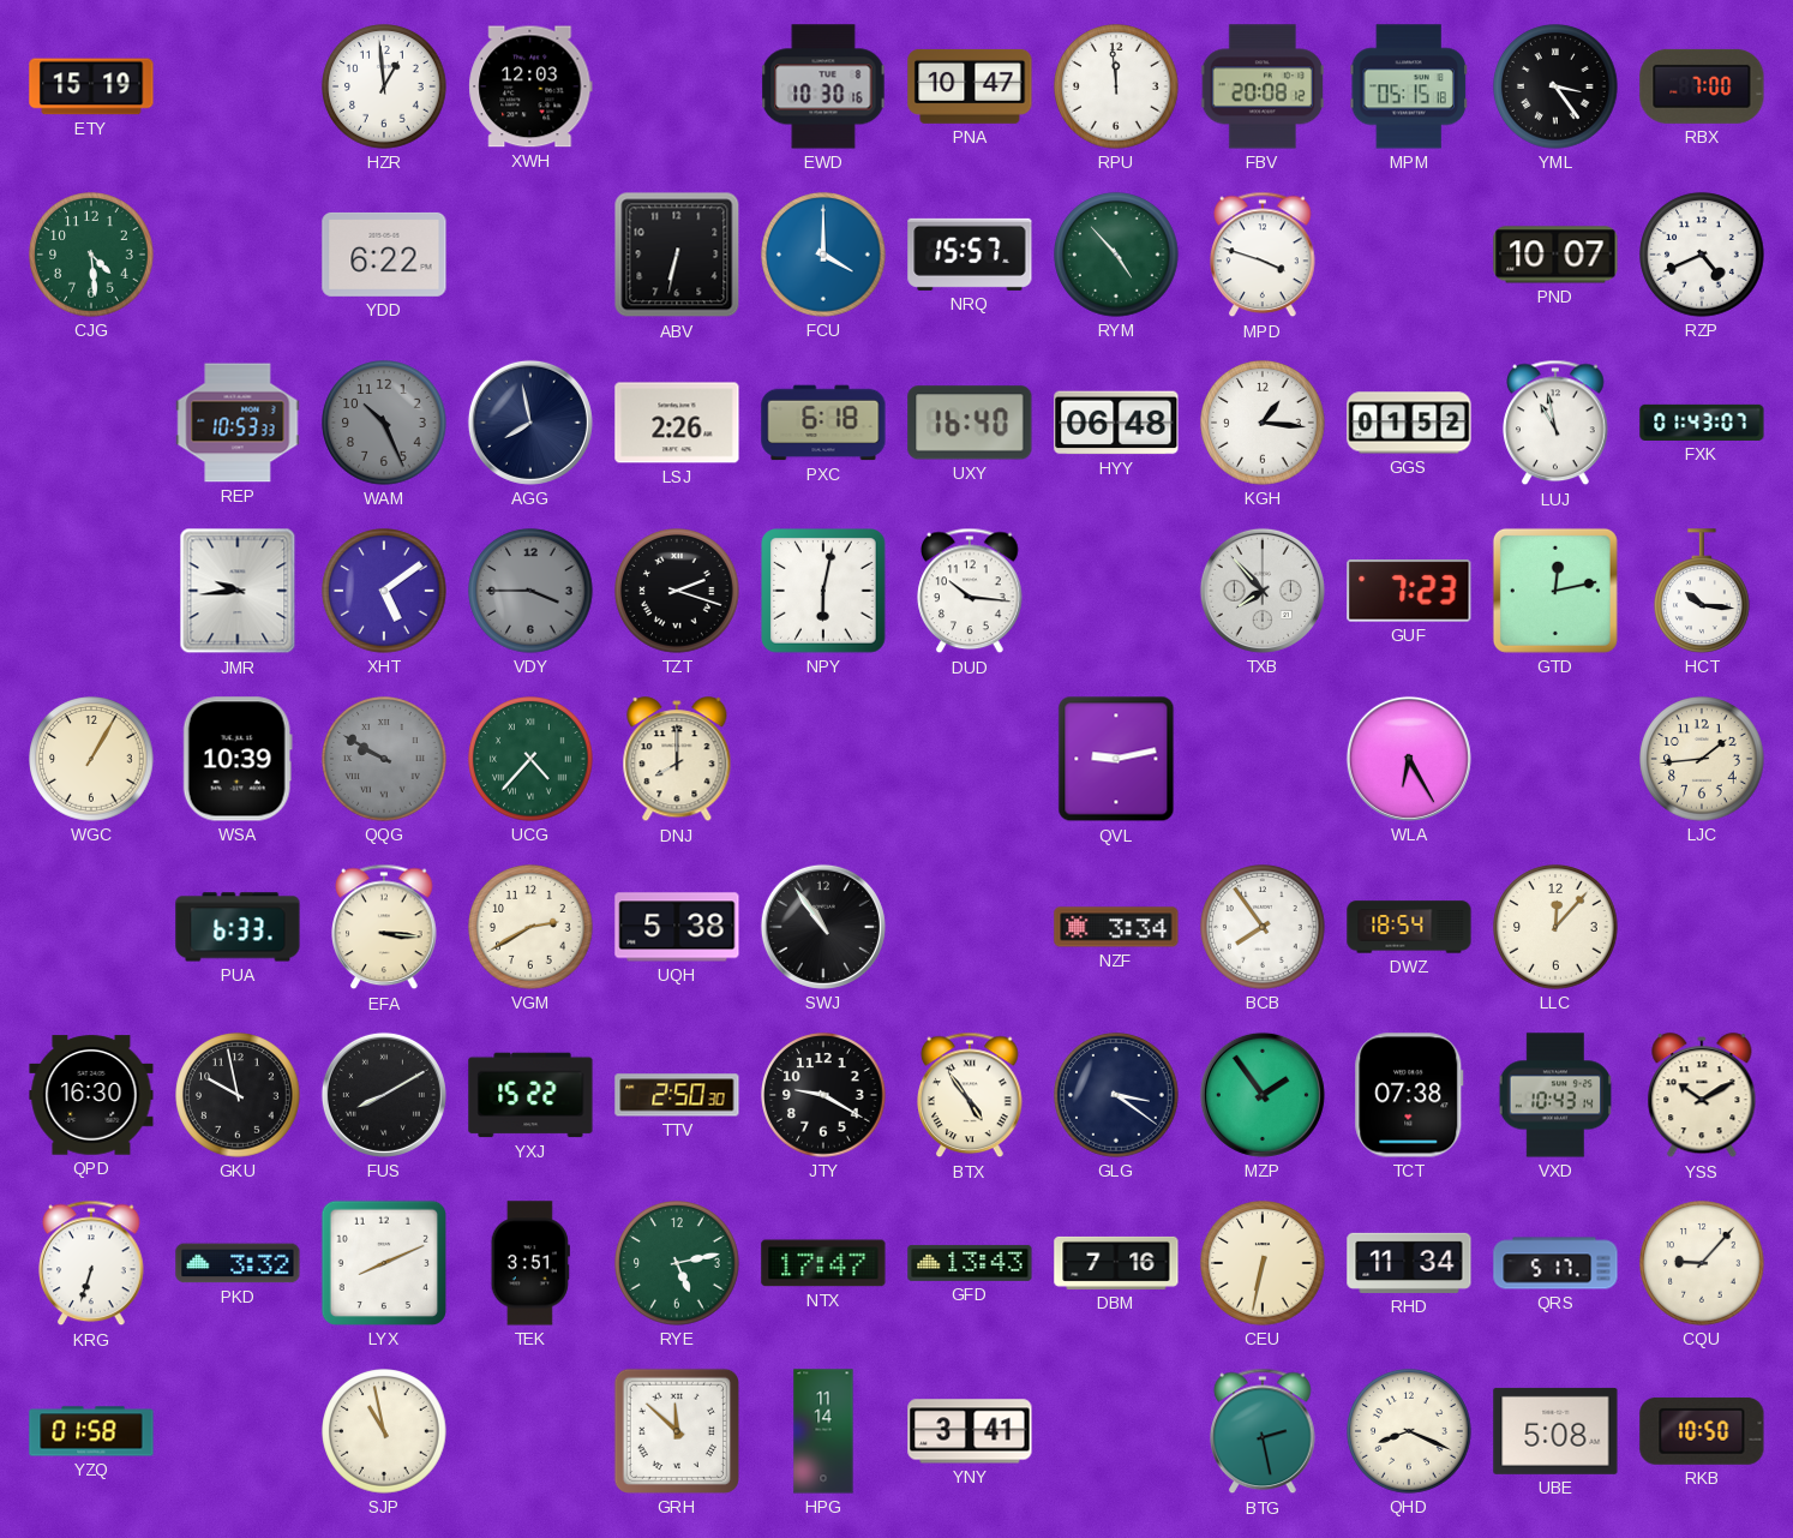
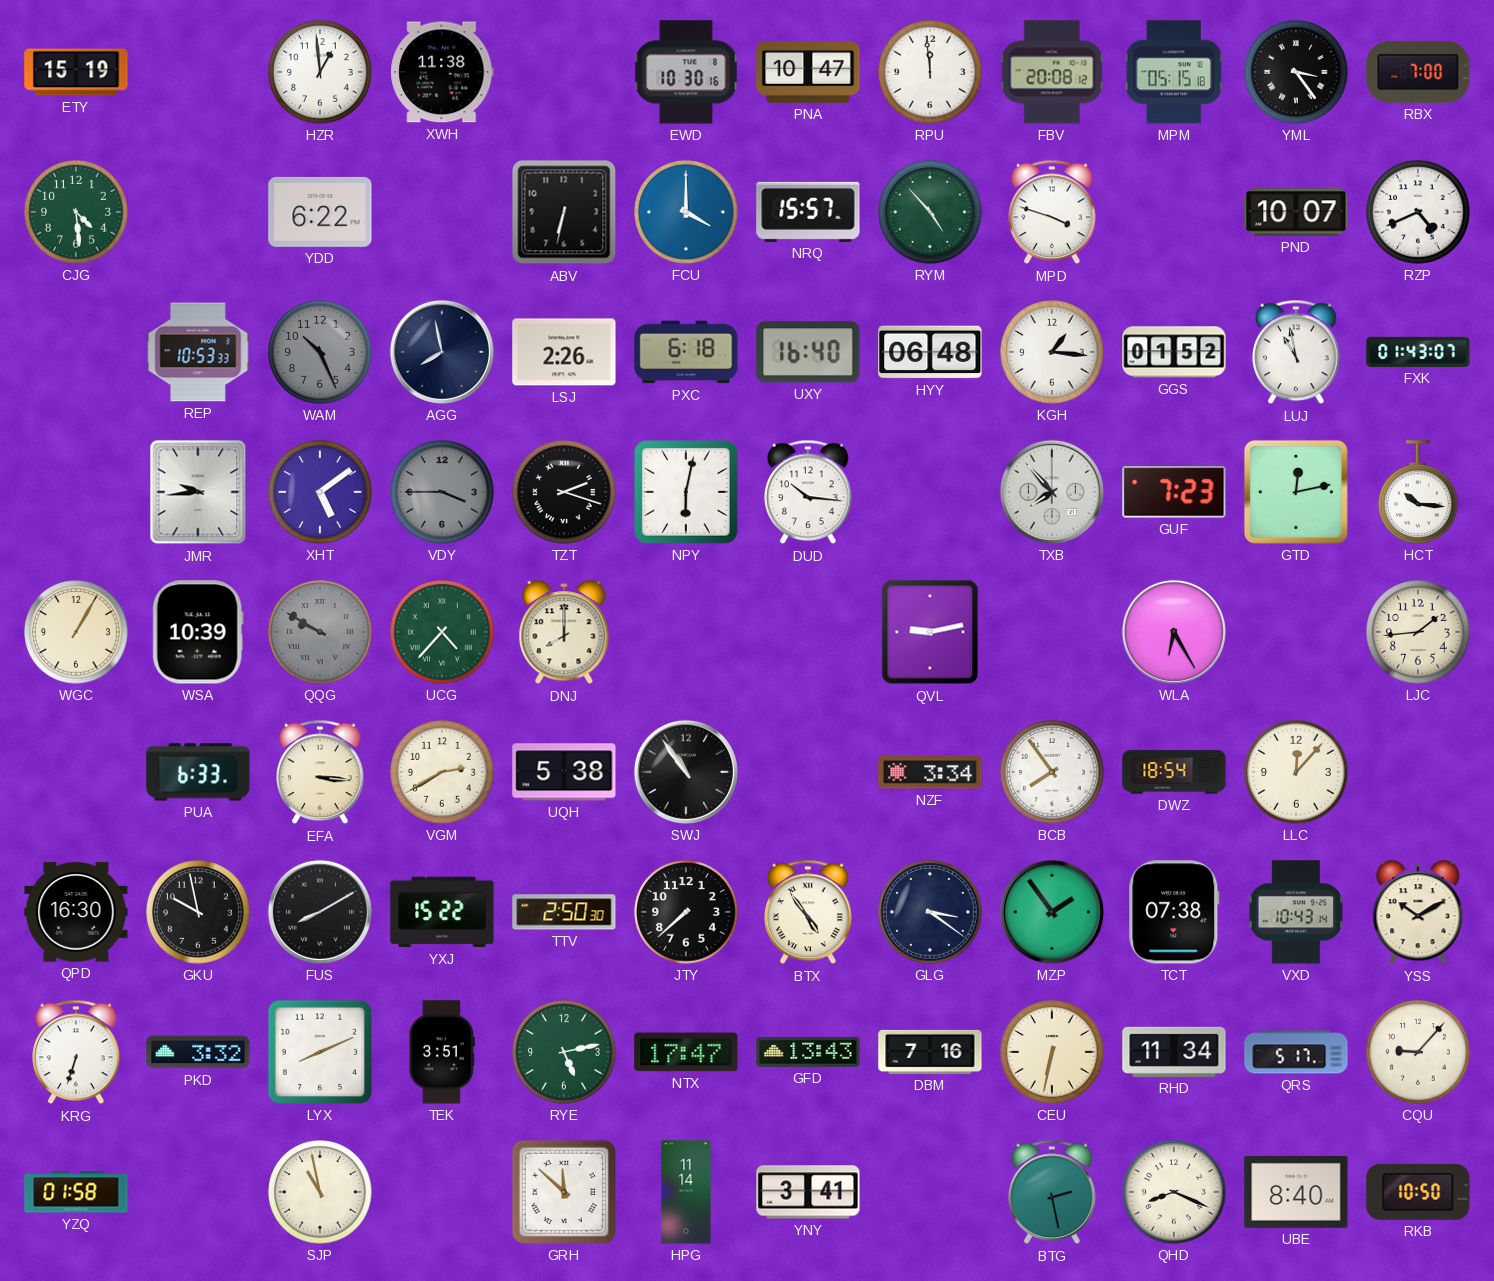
XWH: 12:03 -> 11:38 (442, 72)
JTY: 9:20 -> 7:38 (686, 912)
UBE: 5:08 -> 8:40 (1296, 1192)
